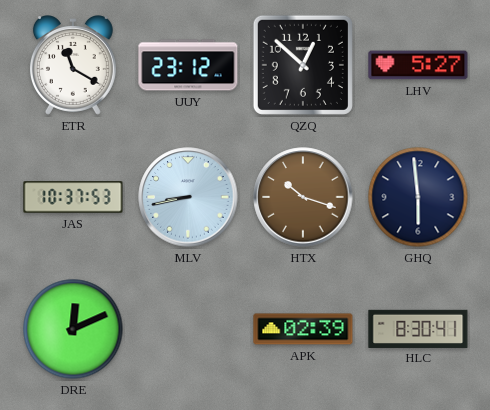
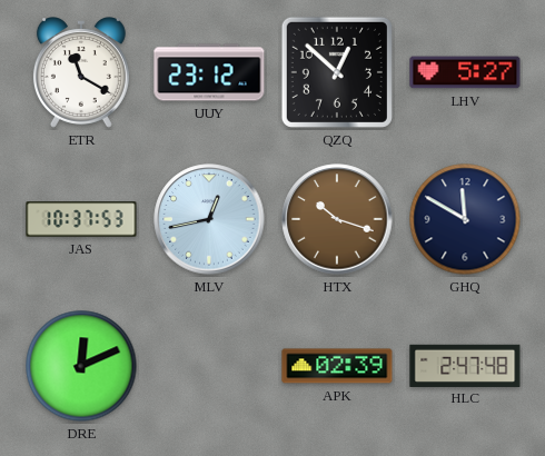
MLV: 8:43 -> 12:43 (209, 219)
GHQ: 5:59 -> 11:50 (465, 219)
HLC: 8:30 -> 2:47 (465, 365)
